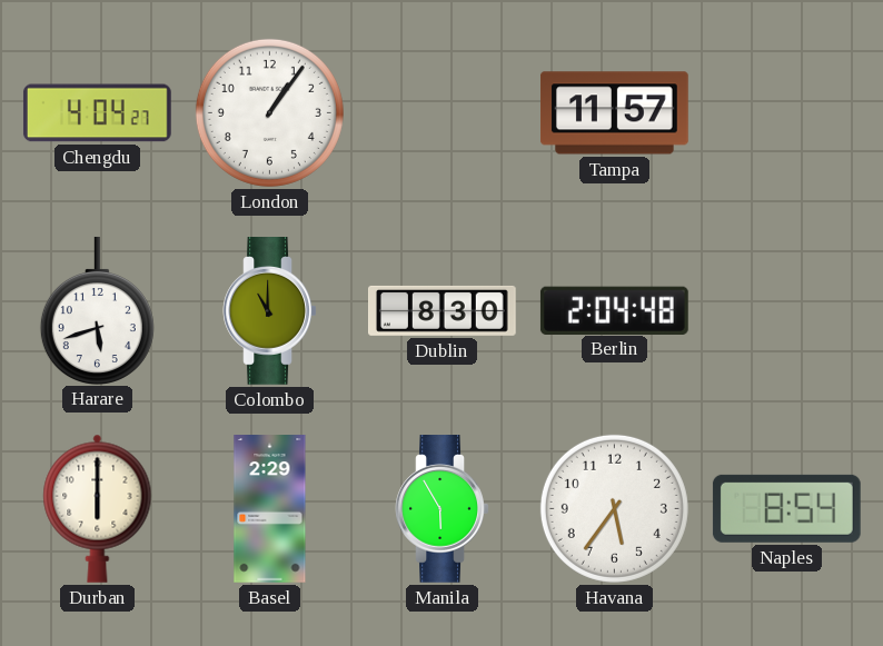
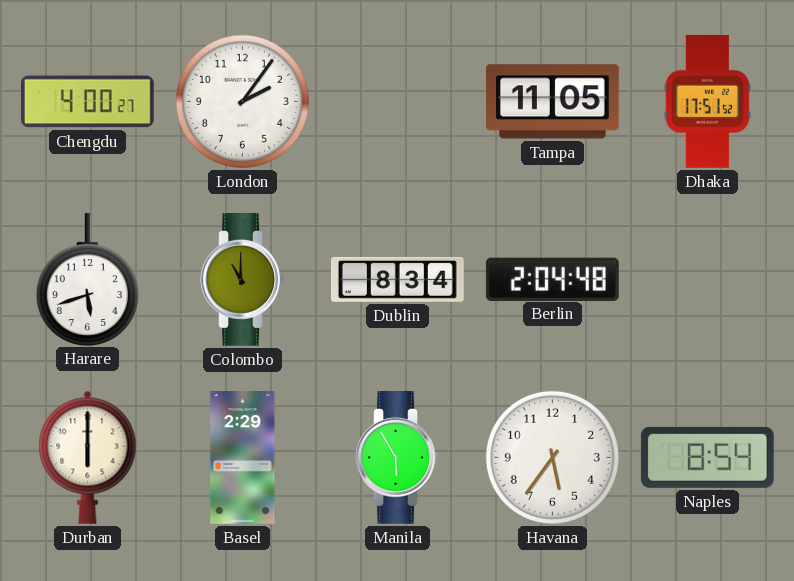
Chengdu: 4:04 -> 4:00 (87, 102)
London: 1:06 -> 2:06 (242, 101)
Tampa: 11:57 -> 11:05 (553, 102)
Dhaka: none -> 17:51 (707, 102)
Dublin: 8:30 -> 8:34 (398, 279)
